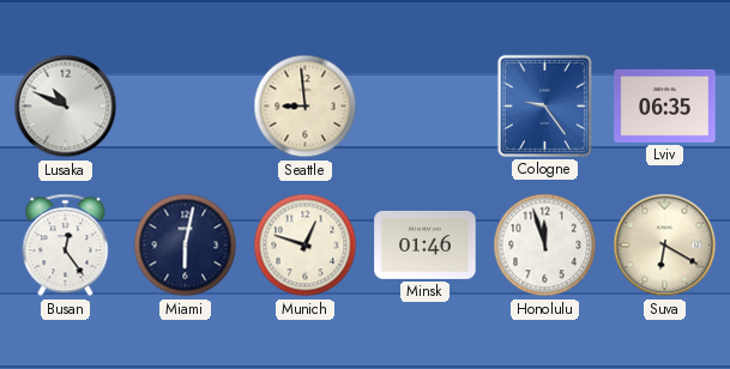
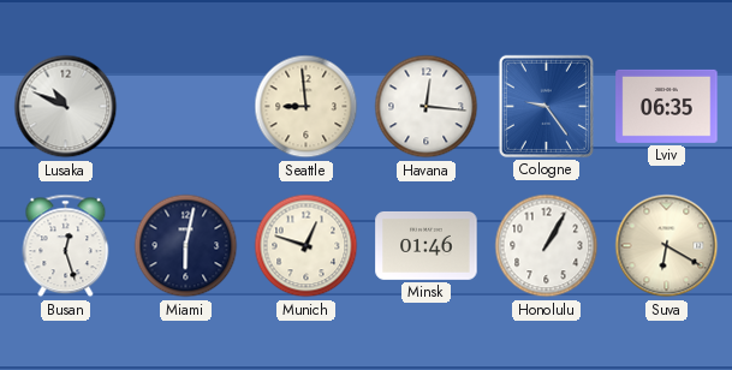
Havana: none -> 12:16 (427, 107)
Busan: 12:24 -> 12:27 (66, 246)
Honolulu: 11:57 -> 1:05 (547, 246)
